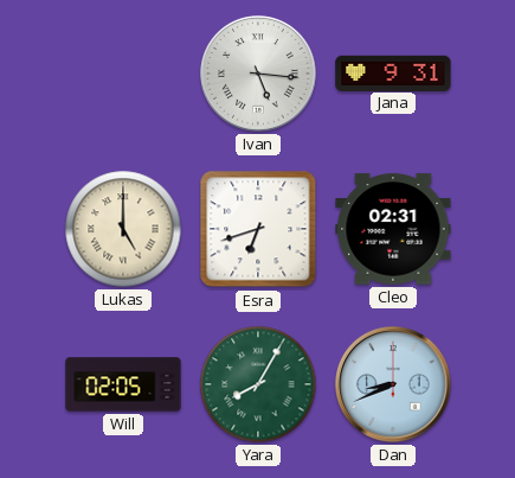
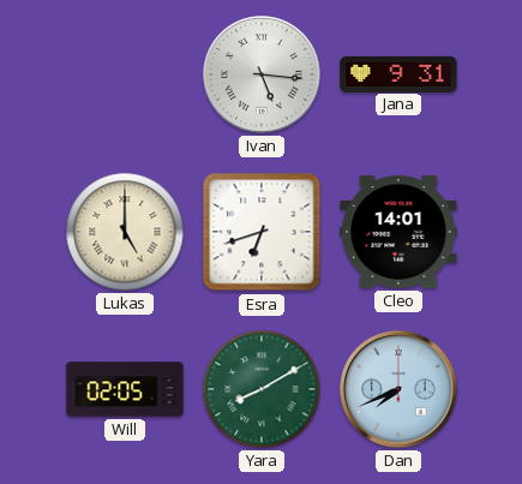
Cleo: 02:31 -> 14:01 (398, 232)
Yara: 8:05 -> 8:10 (262, 389)
Dan: 8:41 -> 7:41 (398, 389)
